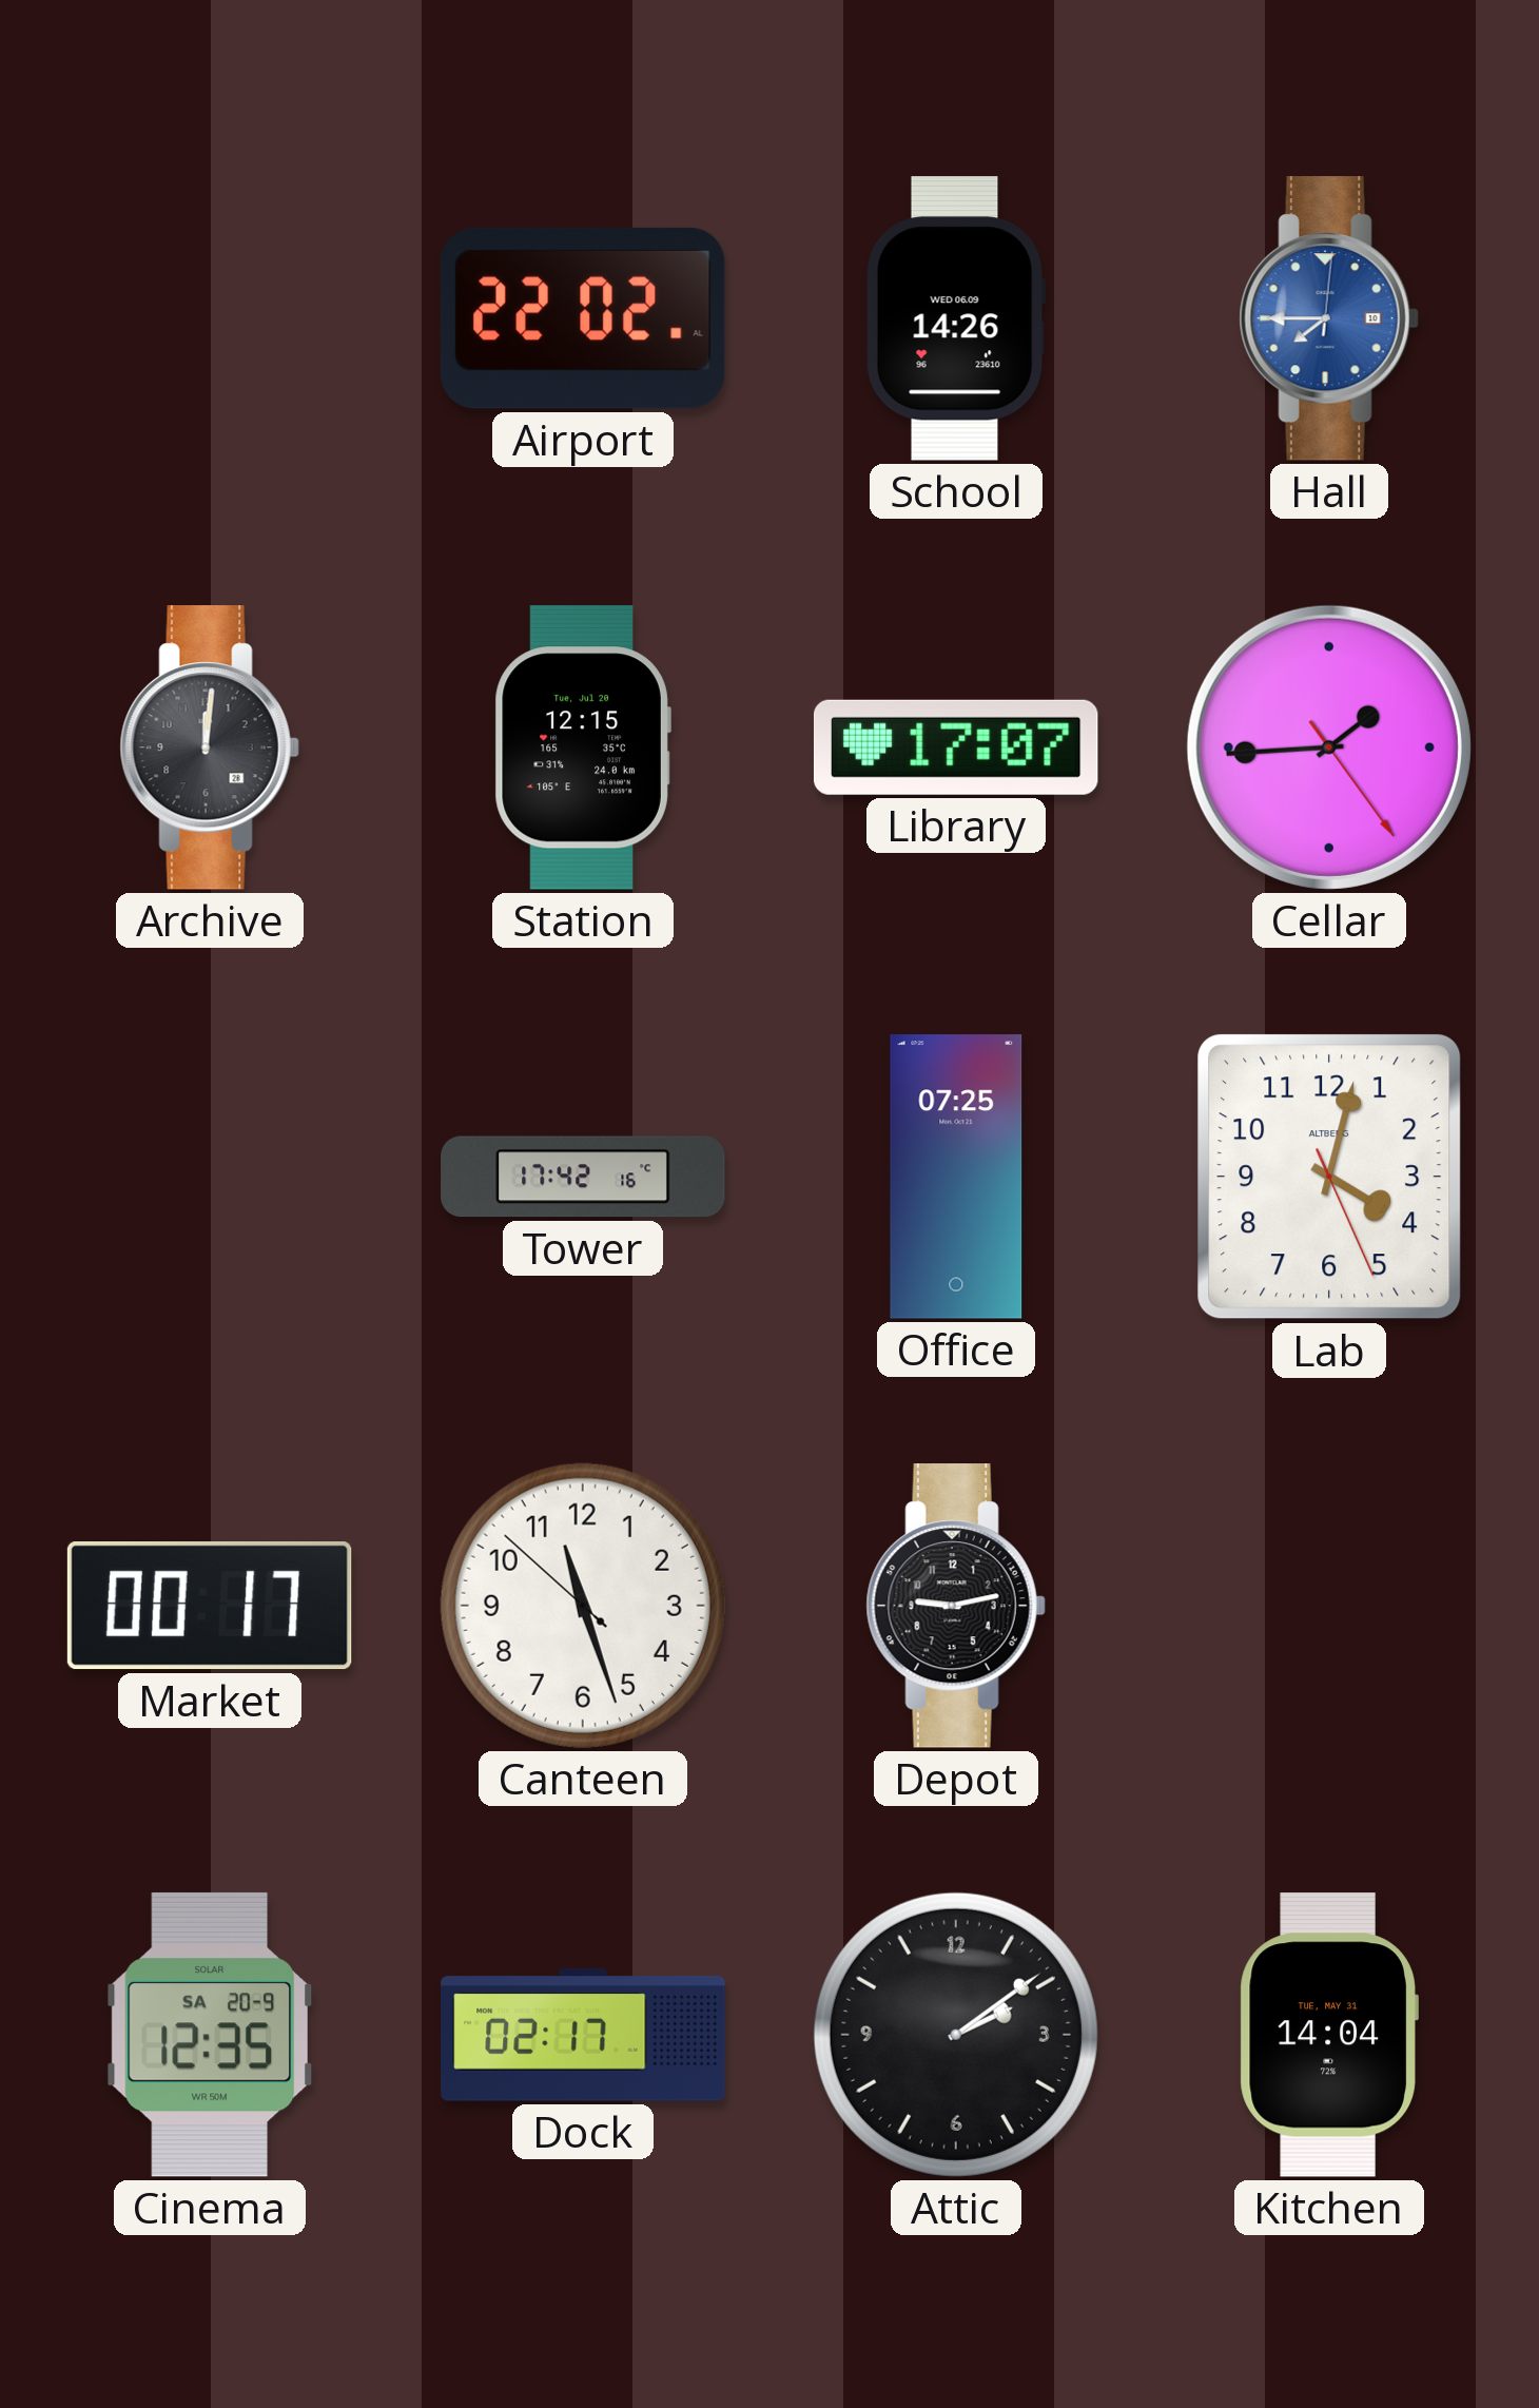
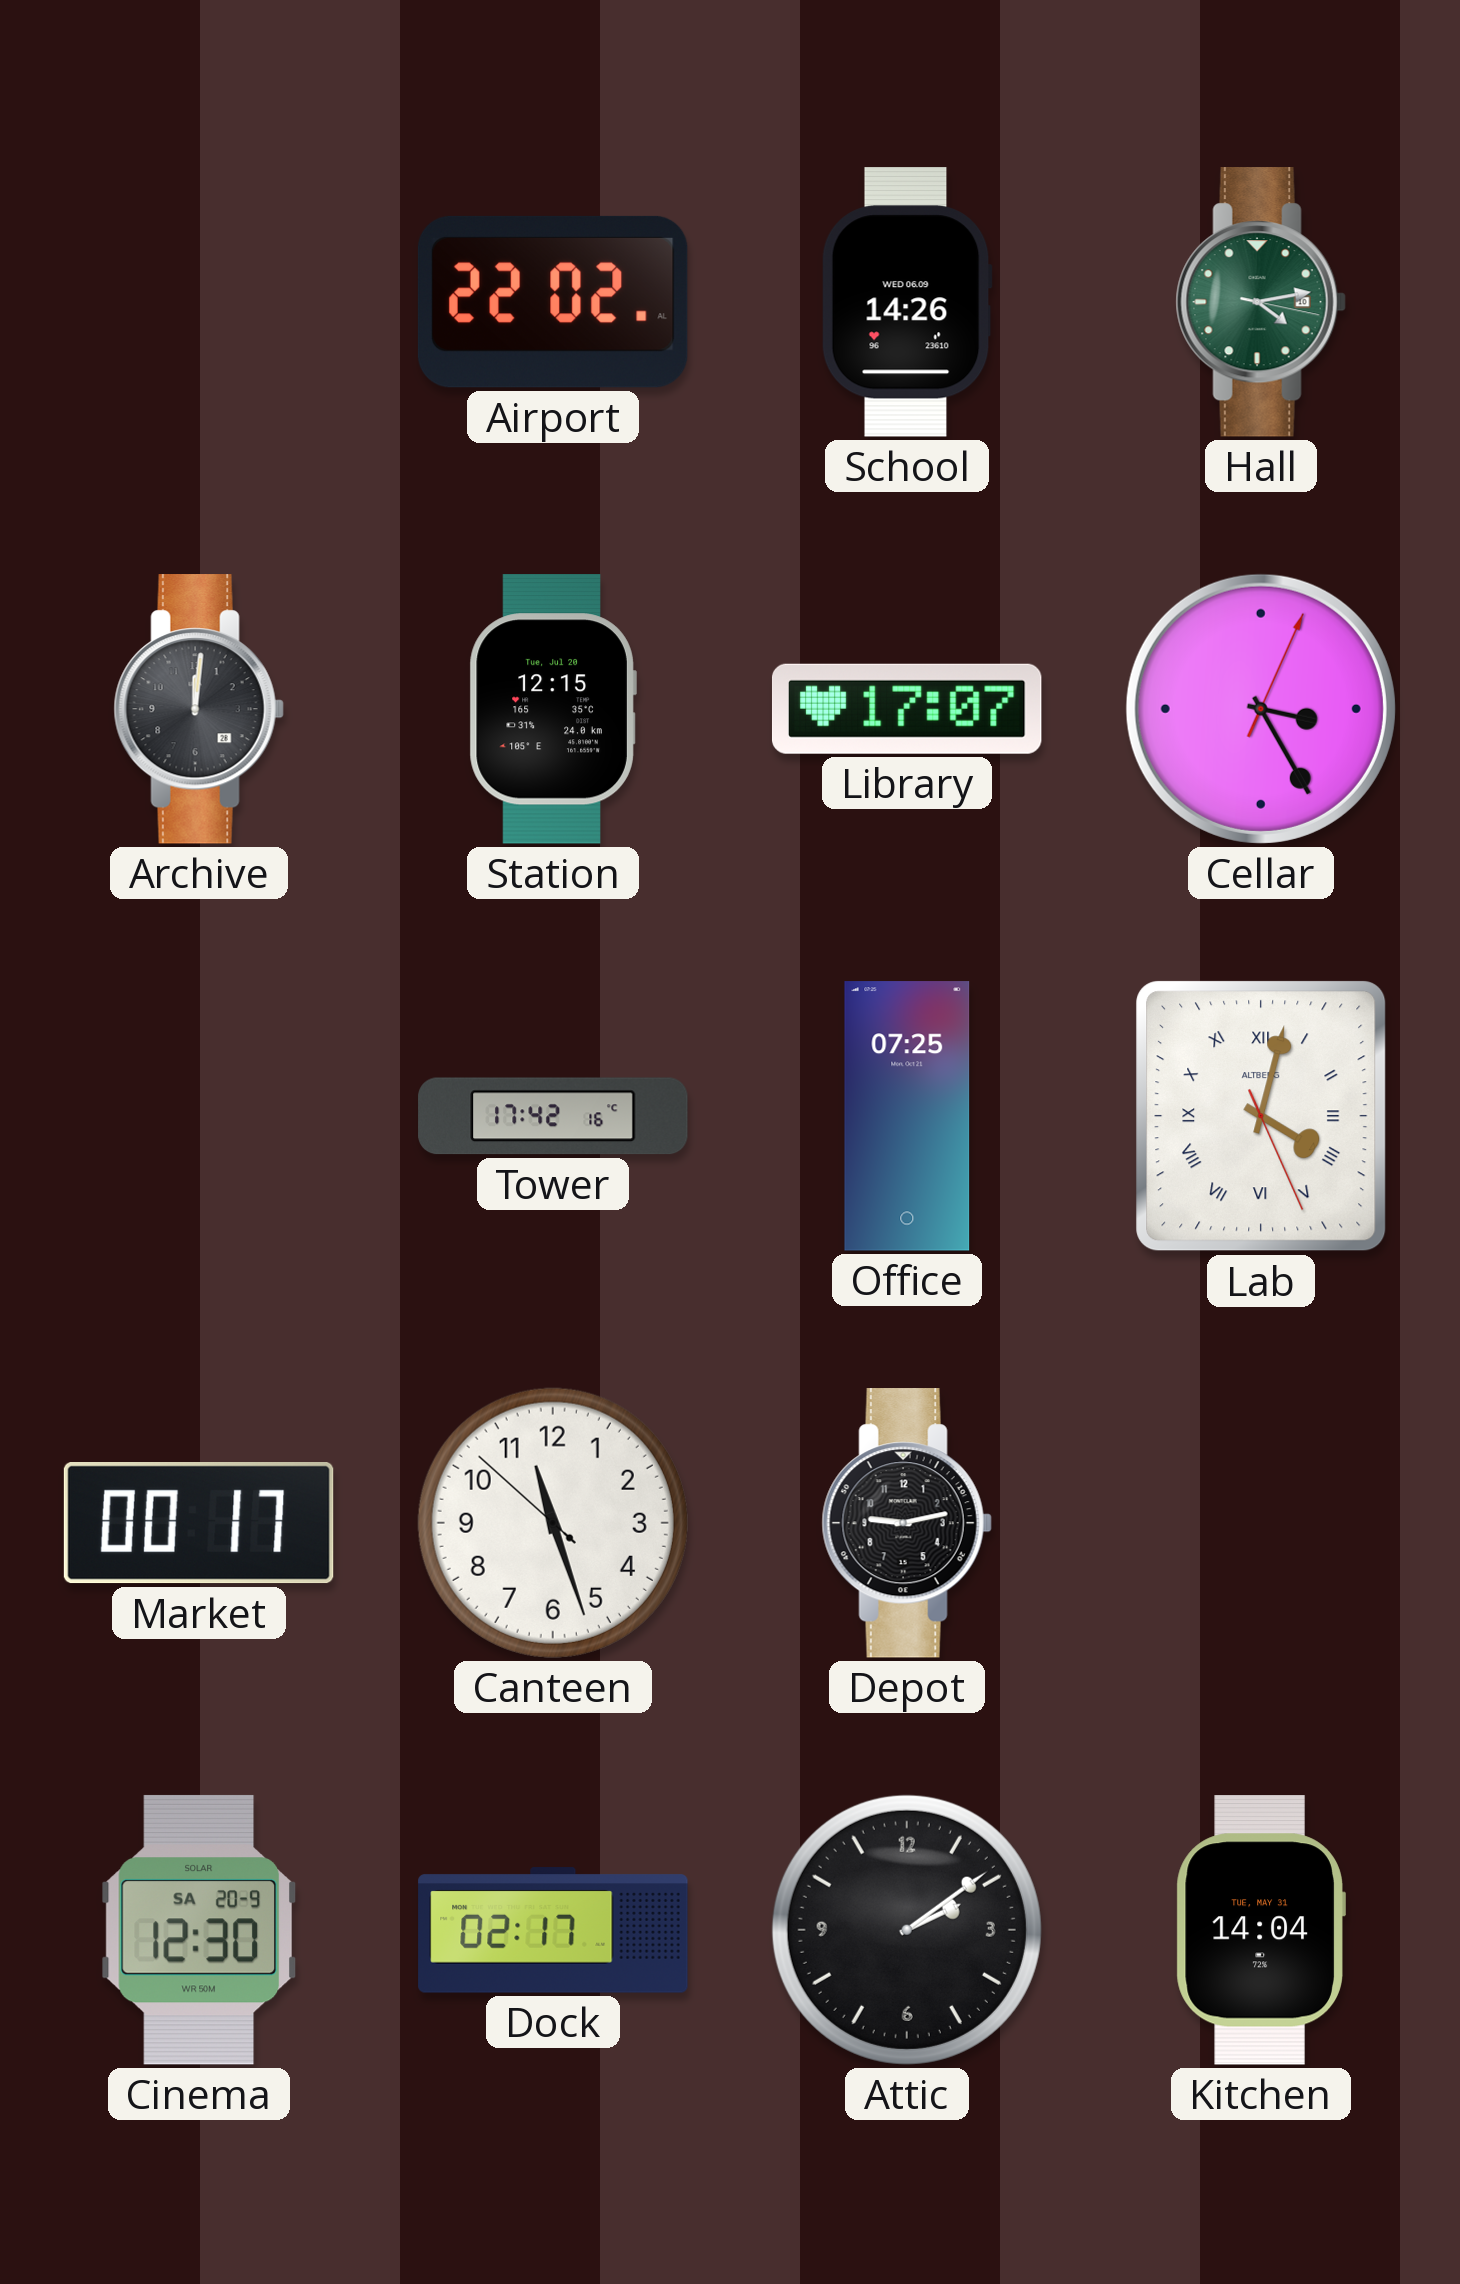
Hall: 7:45 -> 4:13 (1261, 302)
Hall dial: blue -> green (1261, 302)
Cellar: 1:44 -> 3:25 (1261, 709)
Lab numerals: Arabic -> Roman (1261, 1116)
Cinema: 12:35 -> 12:30 (198, 1930)
